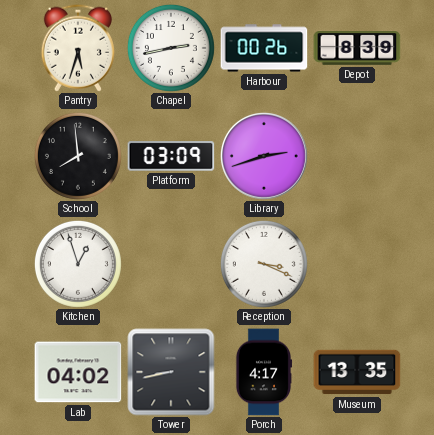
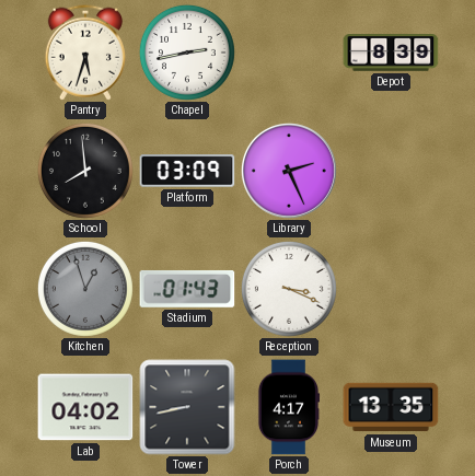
Harbour: 00:26 -> none (264, 48)
Library: 2:42 -> 2:26 (289, 171)
Kitchen dial: white -> grey (85, 289)
Stadium: none -> 01:43 (187, 289)
